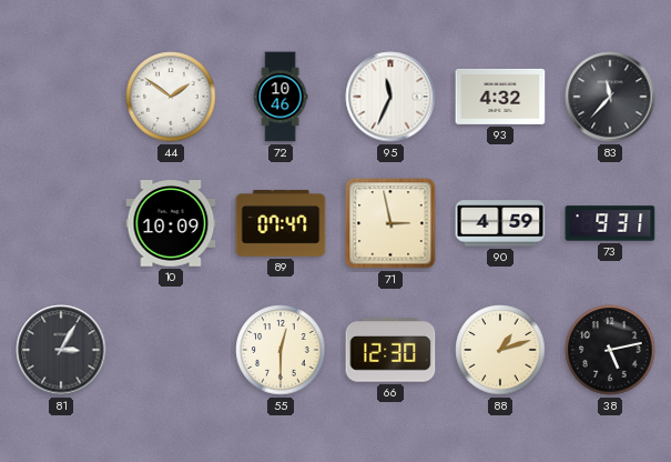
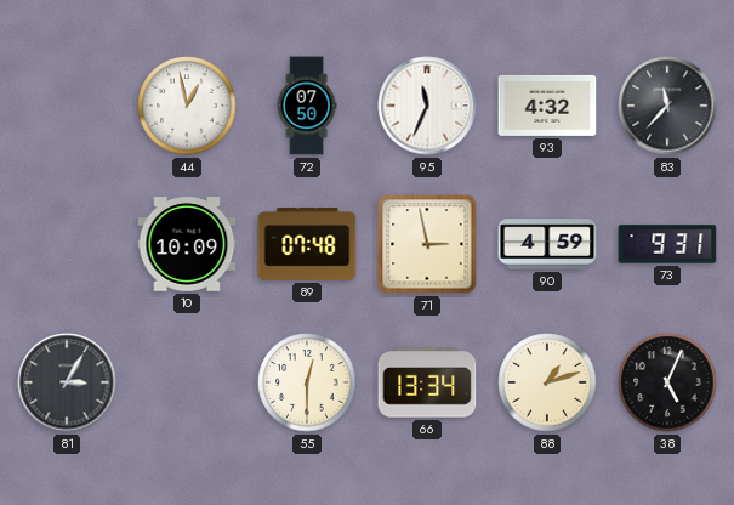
44: 1:51 -> 12:58 (187, 106)
72: 10:46 -> 07:50 (307, 106)
89: 07:47 -> 07:48 (307, 245)
66: 12:30 -> 13:34 (427, 382)
38: 5:13 -> 5:04 (667, 382)
